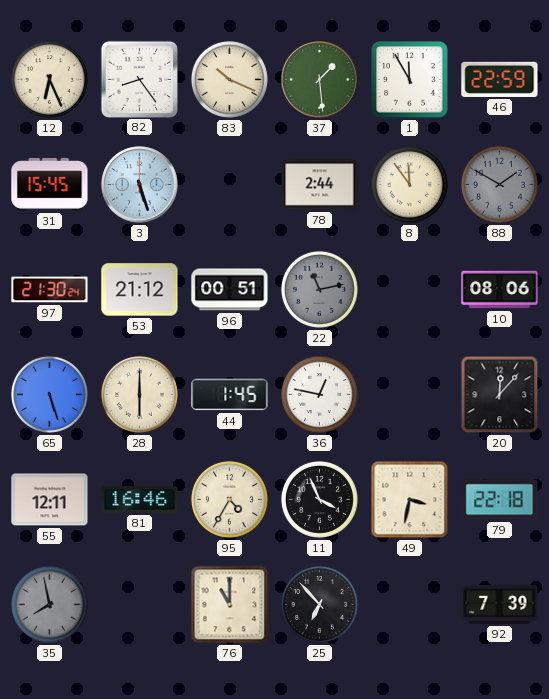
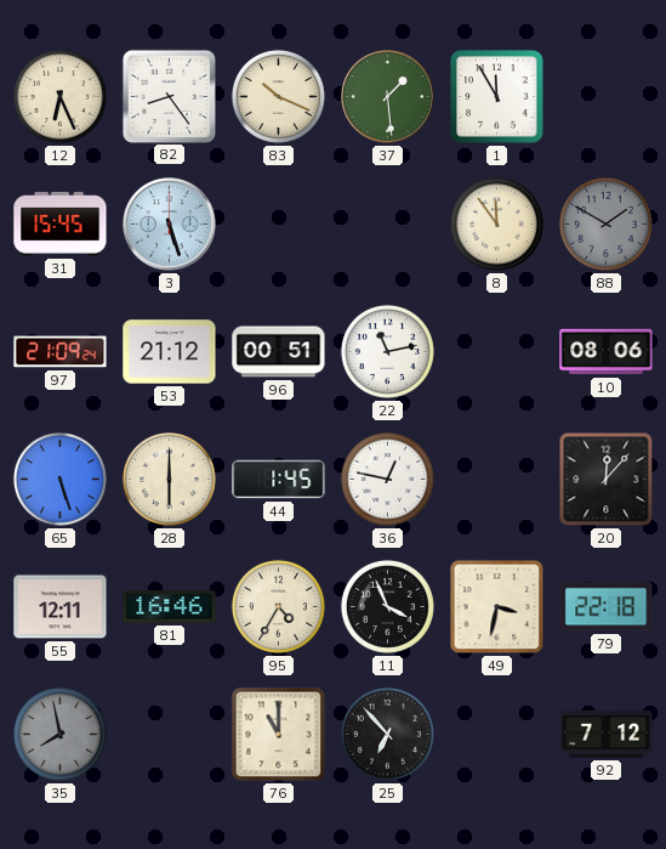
46: 22:59 -> none (500, 79)
78: 2:44 -> none (320, 185)
97: 21:30 -> 21:09 (61, 352)
22 dial: grey -> white (387, 351)
92: 7:39 -> 7:12 (607, 734)
